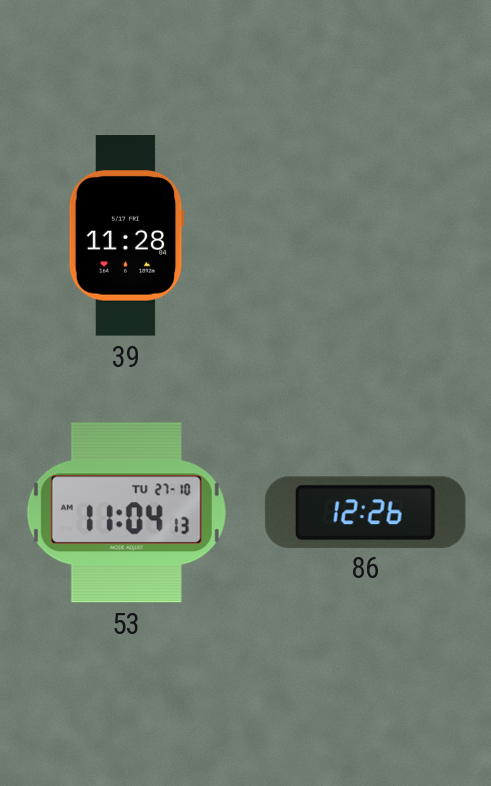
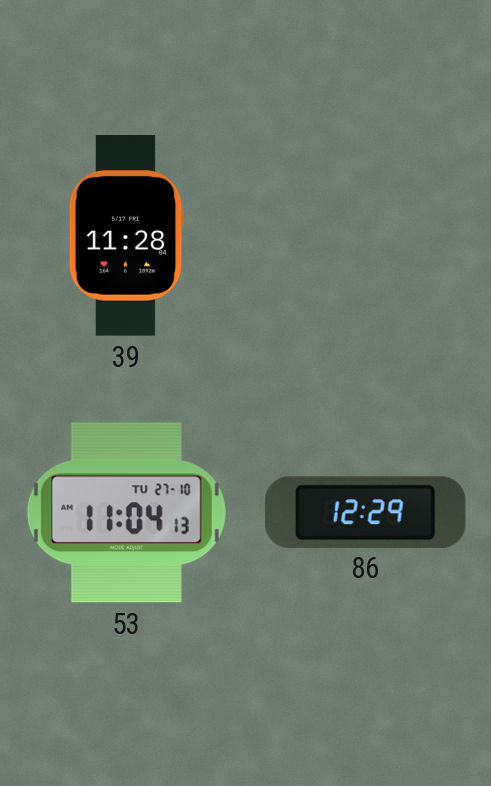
86: 12:26 -> 12:29 (365, 512)
